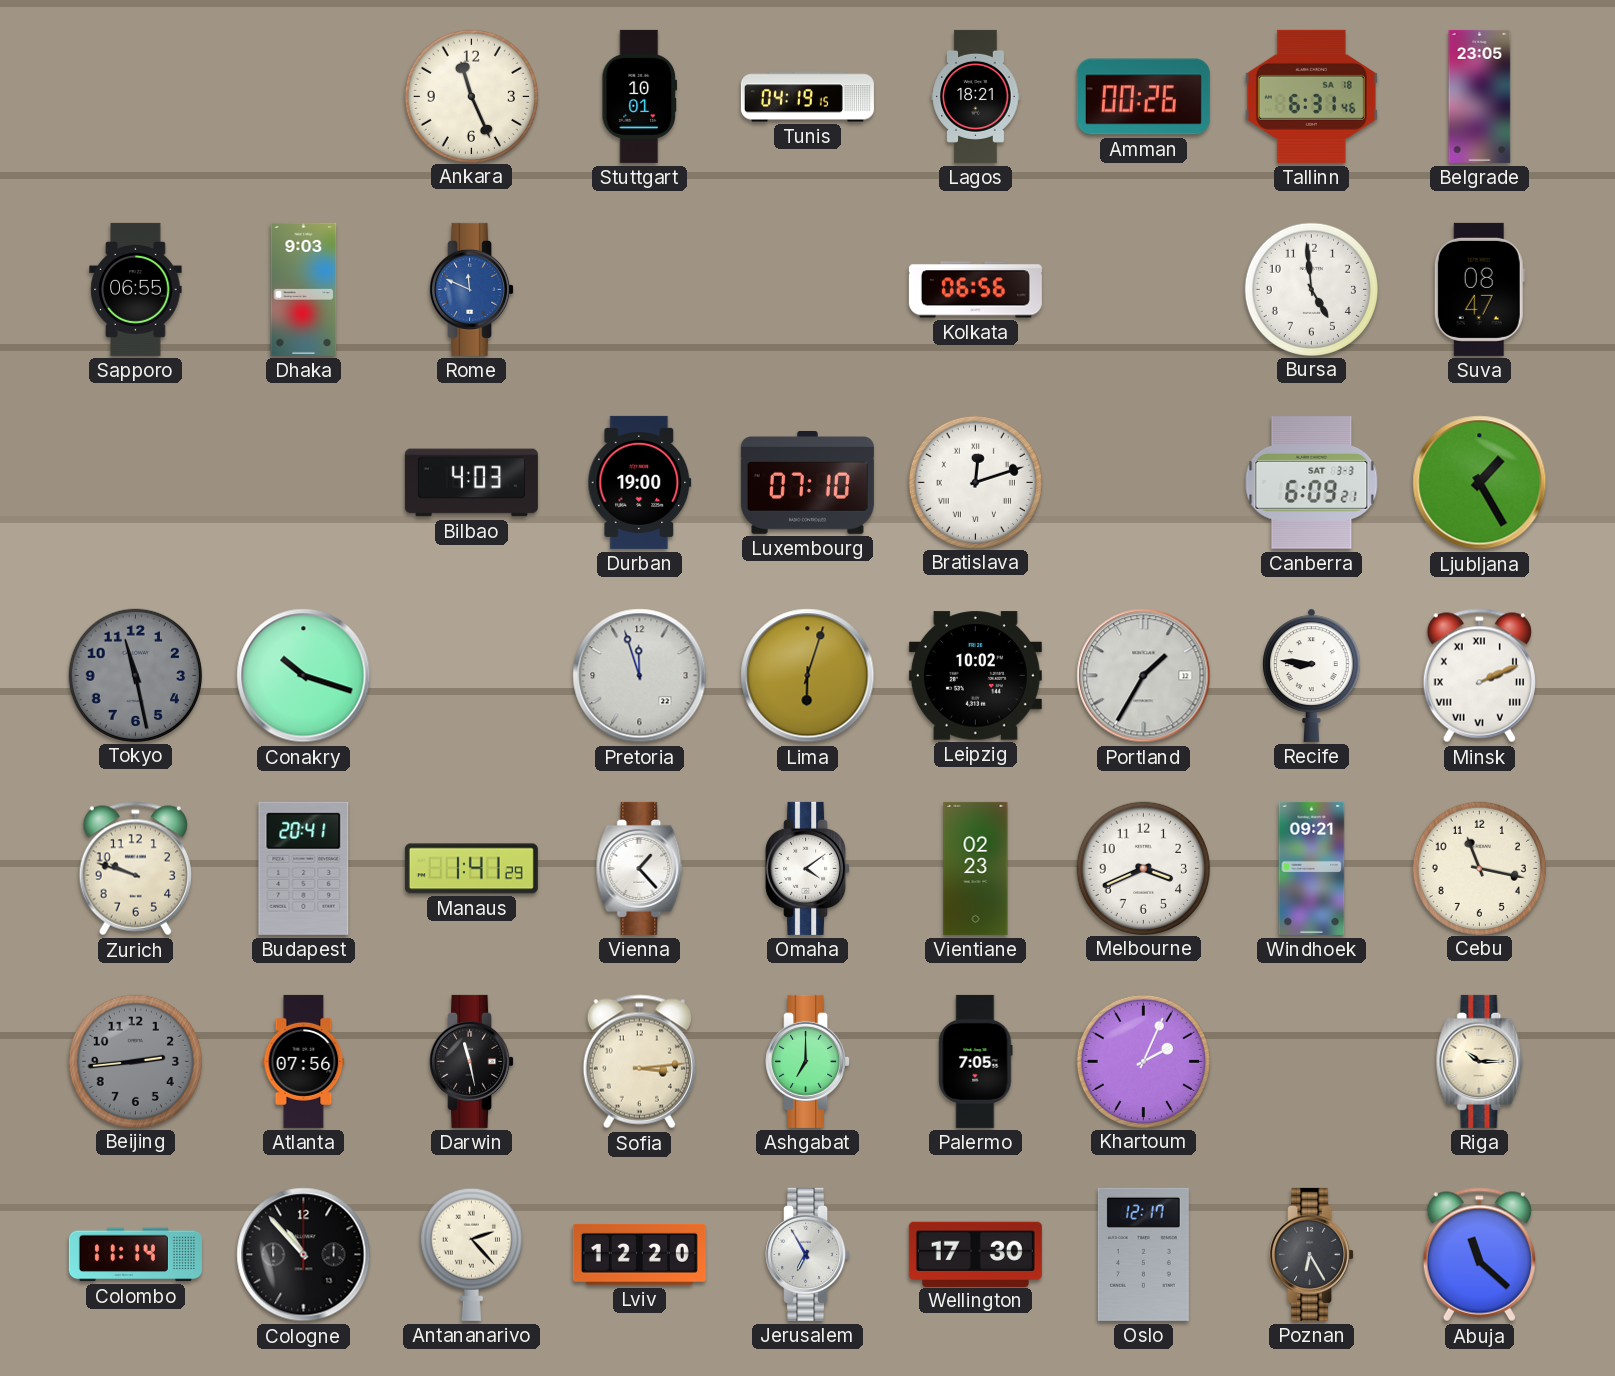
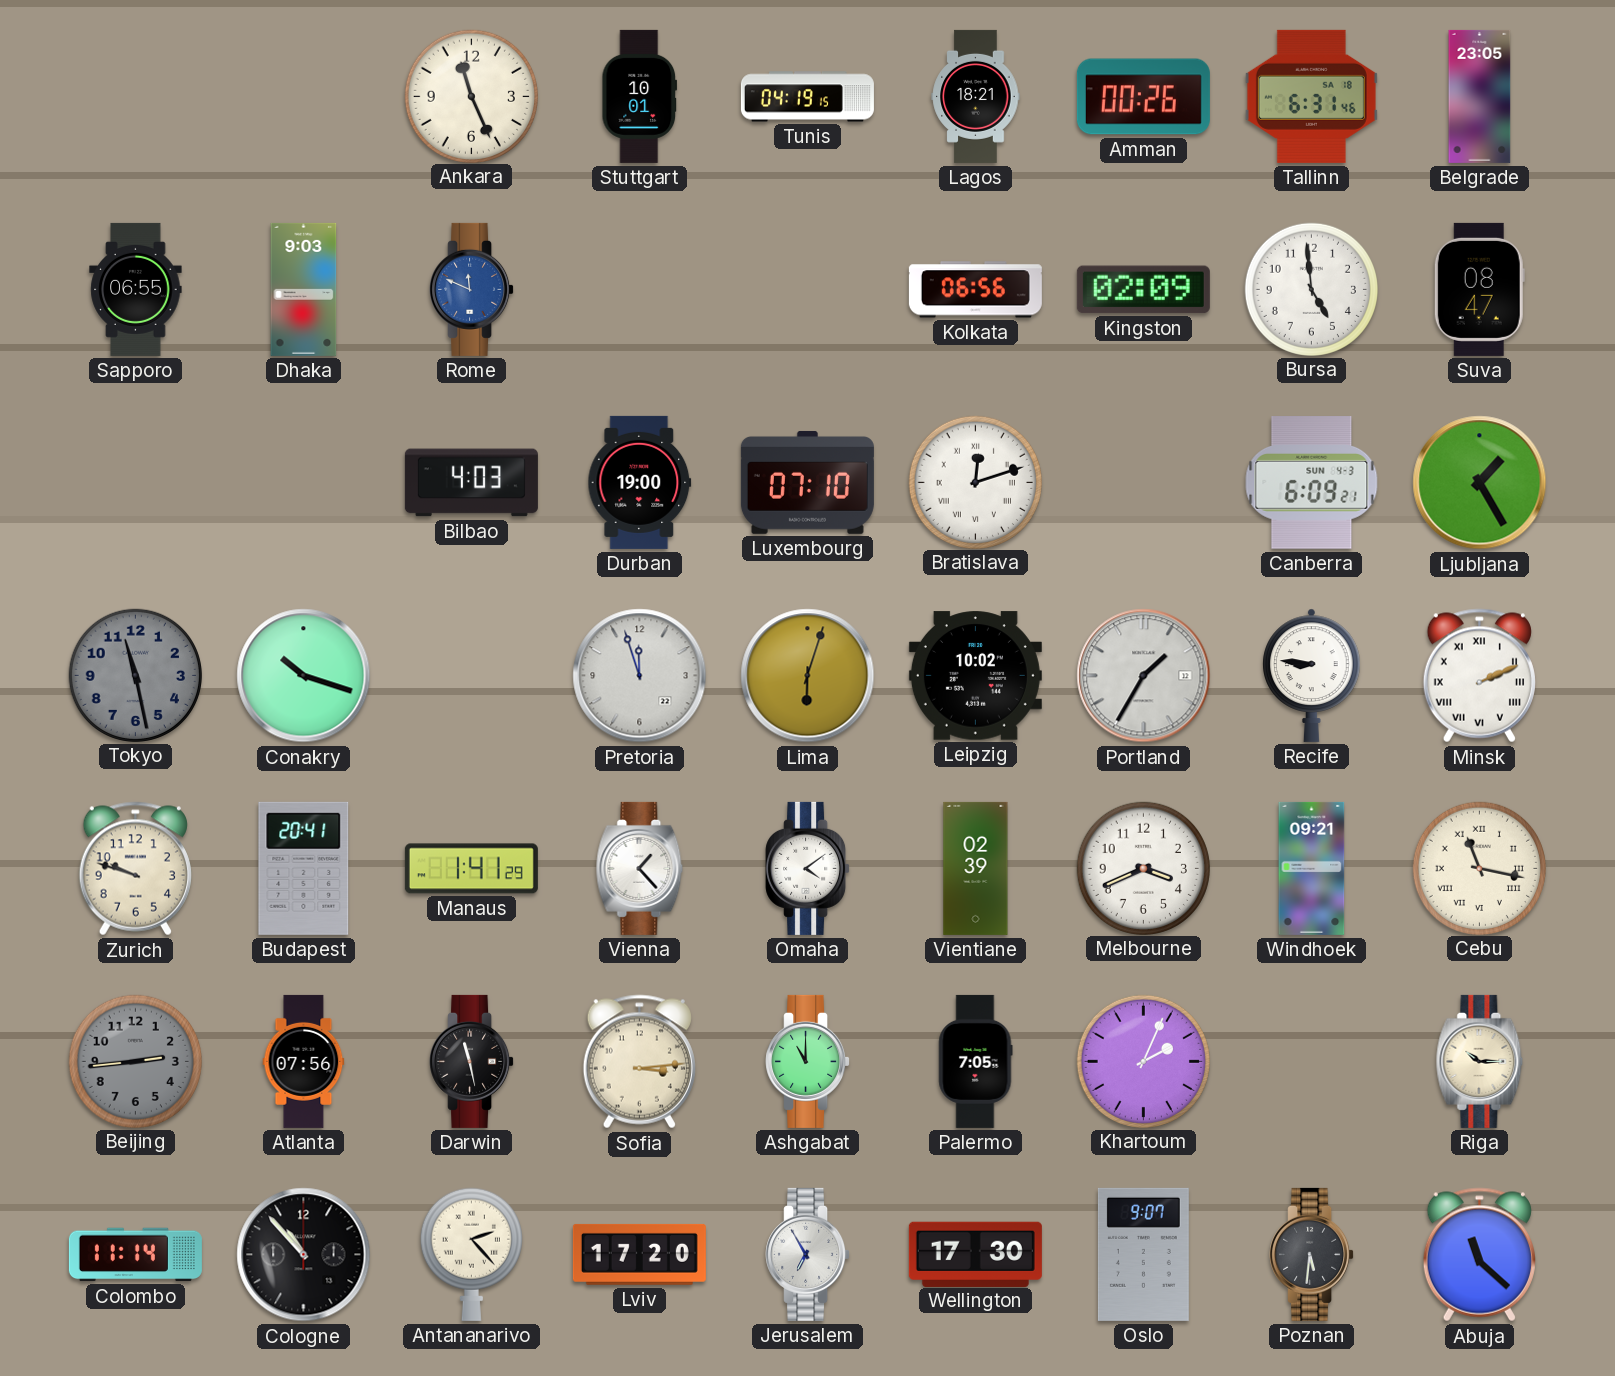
Kingston: none -> 02:09 (1143, 290)
Canberra date: SAT 3-3 -> SUN 4-3 (1312, 483)
Vientiane: 02:23 -> 02:39 (976, 868)
Cebu numerals: Arabic -> Roman (1479, 868)
Ashgabat: 7:00 -> 11:00 (808, 1061)
Lviv: 12:20 -> 17:20 (639, 1254)
Oslo: 12:17 -> 9:07 (1143, 1254)
Poznan: 6:25 -> 5:31 (1312, 1254)
